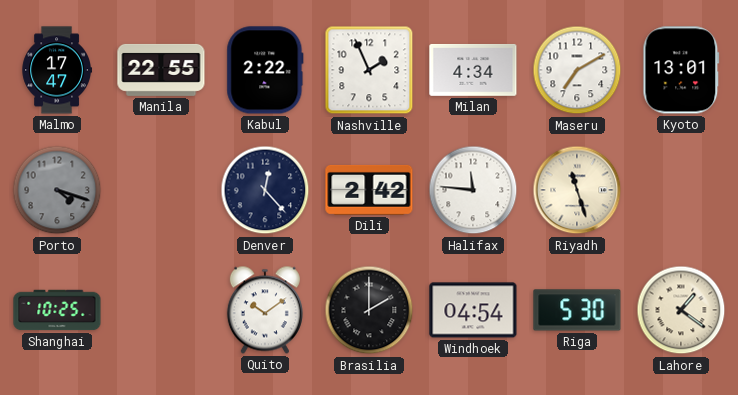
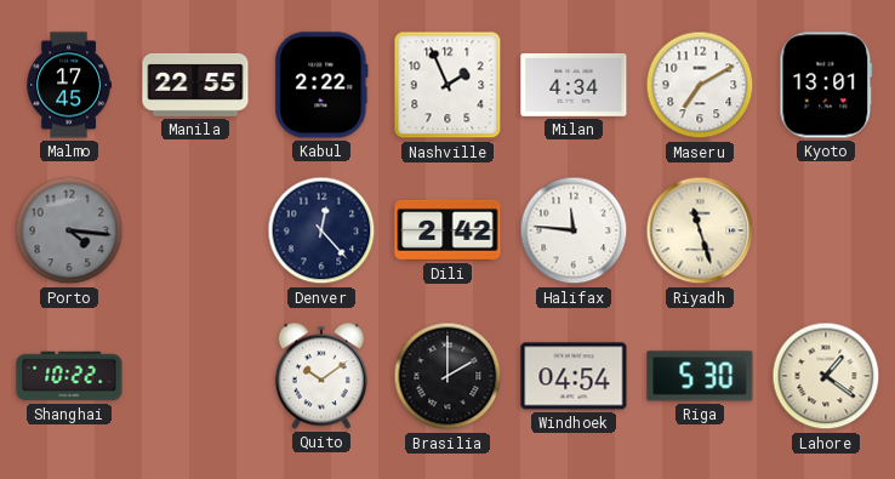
Malmo: 17:47 -> 17:45 (69, 85)
Porto: 4:18 -> 4:16 (69, 230)
Shanghai: 10:25 -> 10:22 (69, 376)
